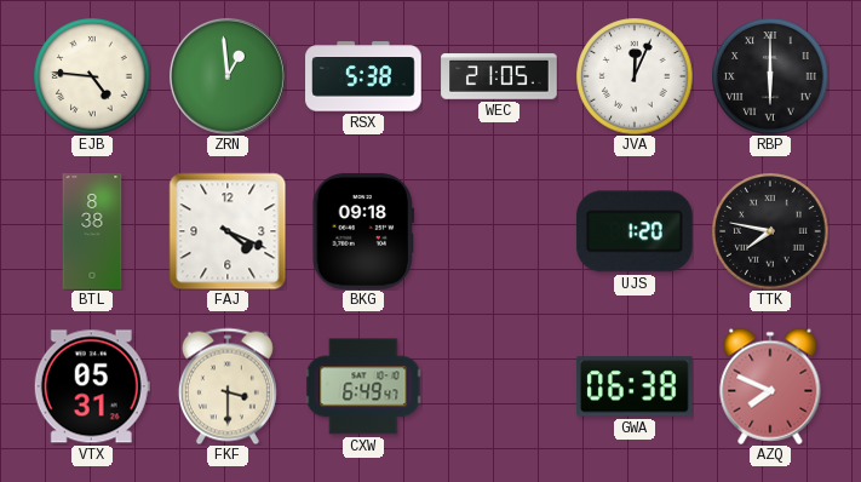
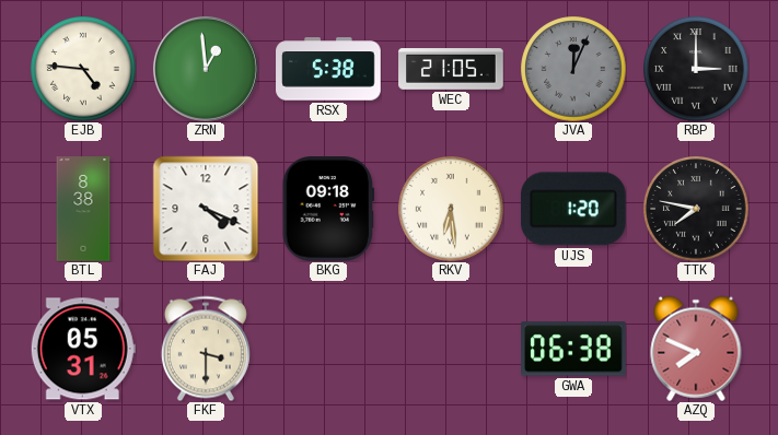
JVA dial: white -> grey (573, 69)
RBP: 6:00 -> 3:00 (696, 69)
RKV: none -> 6:29 (451, 209)
CXW: 6:49 -> none (363, 386)
